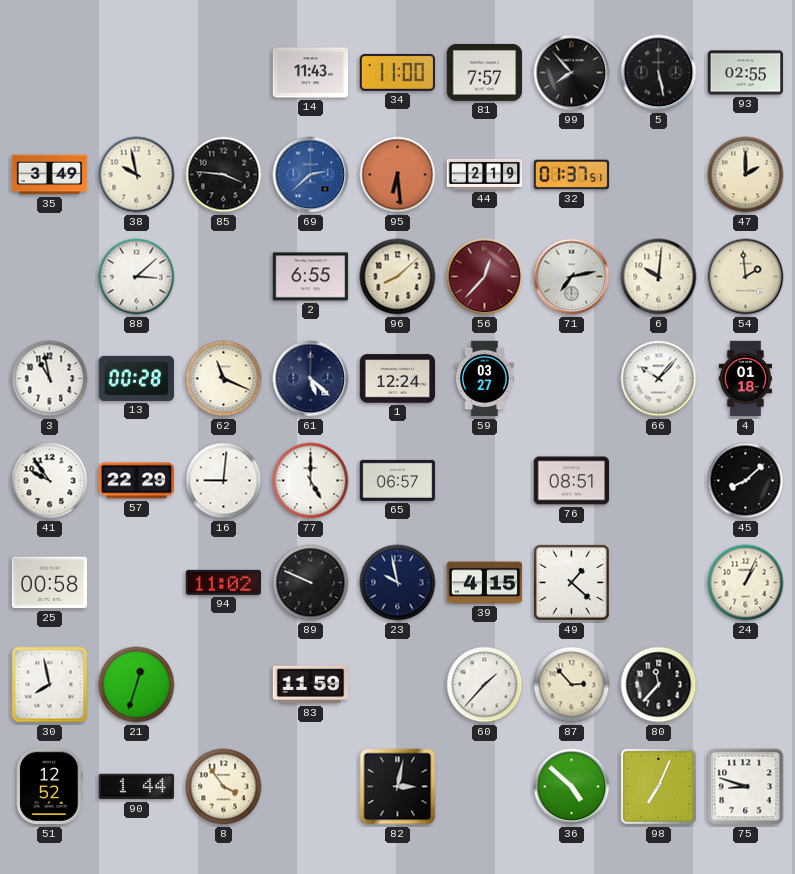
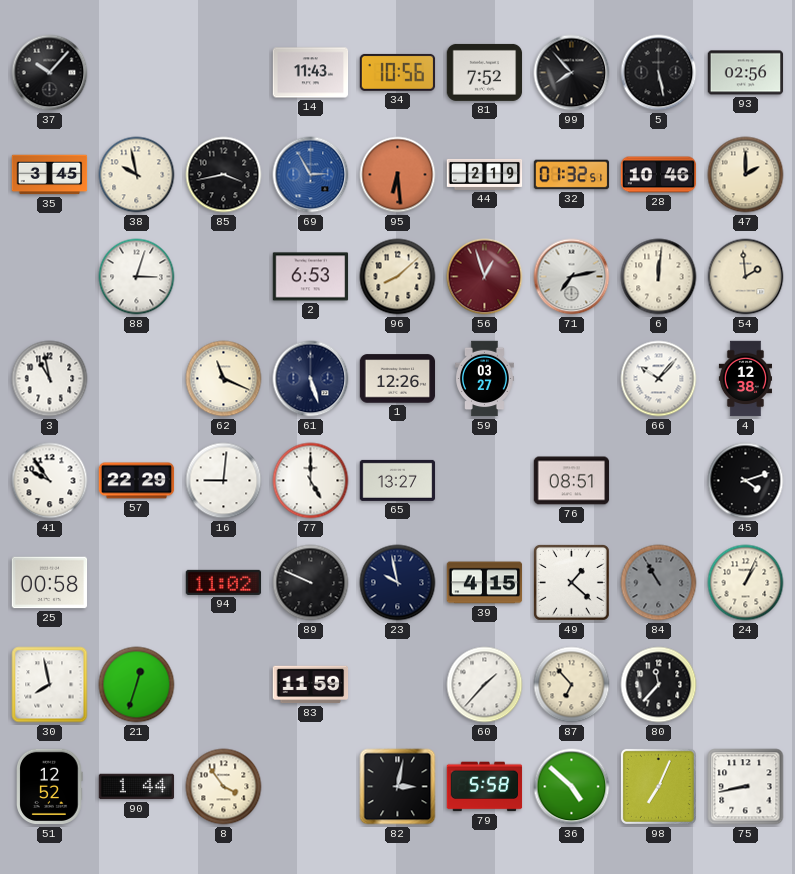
37: none -> 10:07 (50, 73)
34: 11:00 -> 10:56 (398, 72)
81: 7:57 -> 7:52 (485, 72)
93: 02:55 -> 02:56 (746, 73)
35: 3:49 -> 3:45 (50, 175)
85: 3:46 -> 3:43 (224, 175)
69: 2:38 -> 2:55 (311, 175)
32: 01:37 -> 01:32 (572, 175)
28: none -> 10:46 (659, 175)
88: 3:08 -> 3:03 (137, 277)
2: 6:55 -> 6:53 (311, 277)
56: 12:37 -> 12:57 (485, 277)
6: 10:01 -> 12:01 (659, 277)
13: 00:28 -> none (137, 378)
61: 5:22 -> 5:27 (311, 379)
1: 12:24 -> 12:26 (398, 379)
4: 01:18 -> 12:38 (745, 379)
65: 06:57 -> 13:27 (398, 480)
45: 8:08 -> 4:12 (746, 481)
84: none -> 10:55 (659, 583)
87: 2:53 -> 6:53 (572, 685)
79: none -> 5:58 (485, 787)
75: 8:48 -> 8:43 (746, 787)
